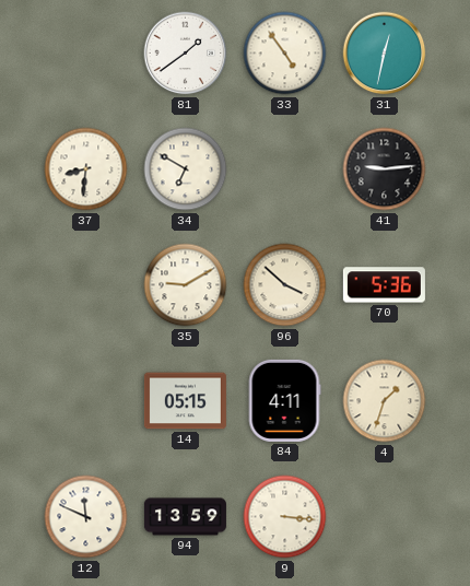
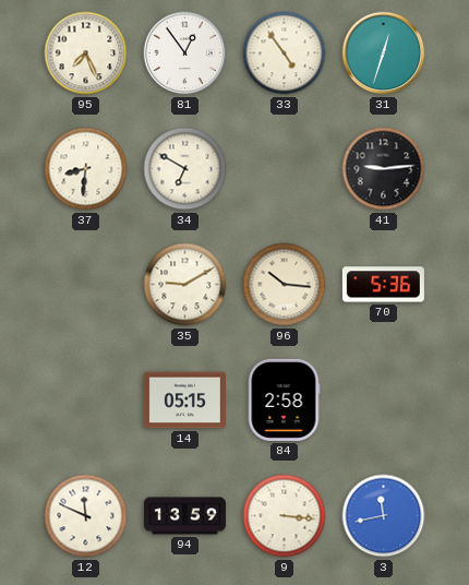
95: none -> 7:26 (86, 53)
81: 1:39 -> 12:54 (185, 53)
31: 12:32 -> 12:33 (384, 53)
96: 3:52 -> 10:16 (285, 285)
84: 4:11 -> 2:58 (284, 399)
4: 1:33 -> none (385, 401)
3: none -> 11:43 (384, 516)
